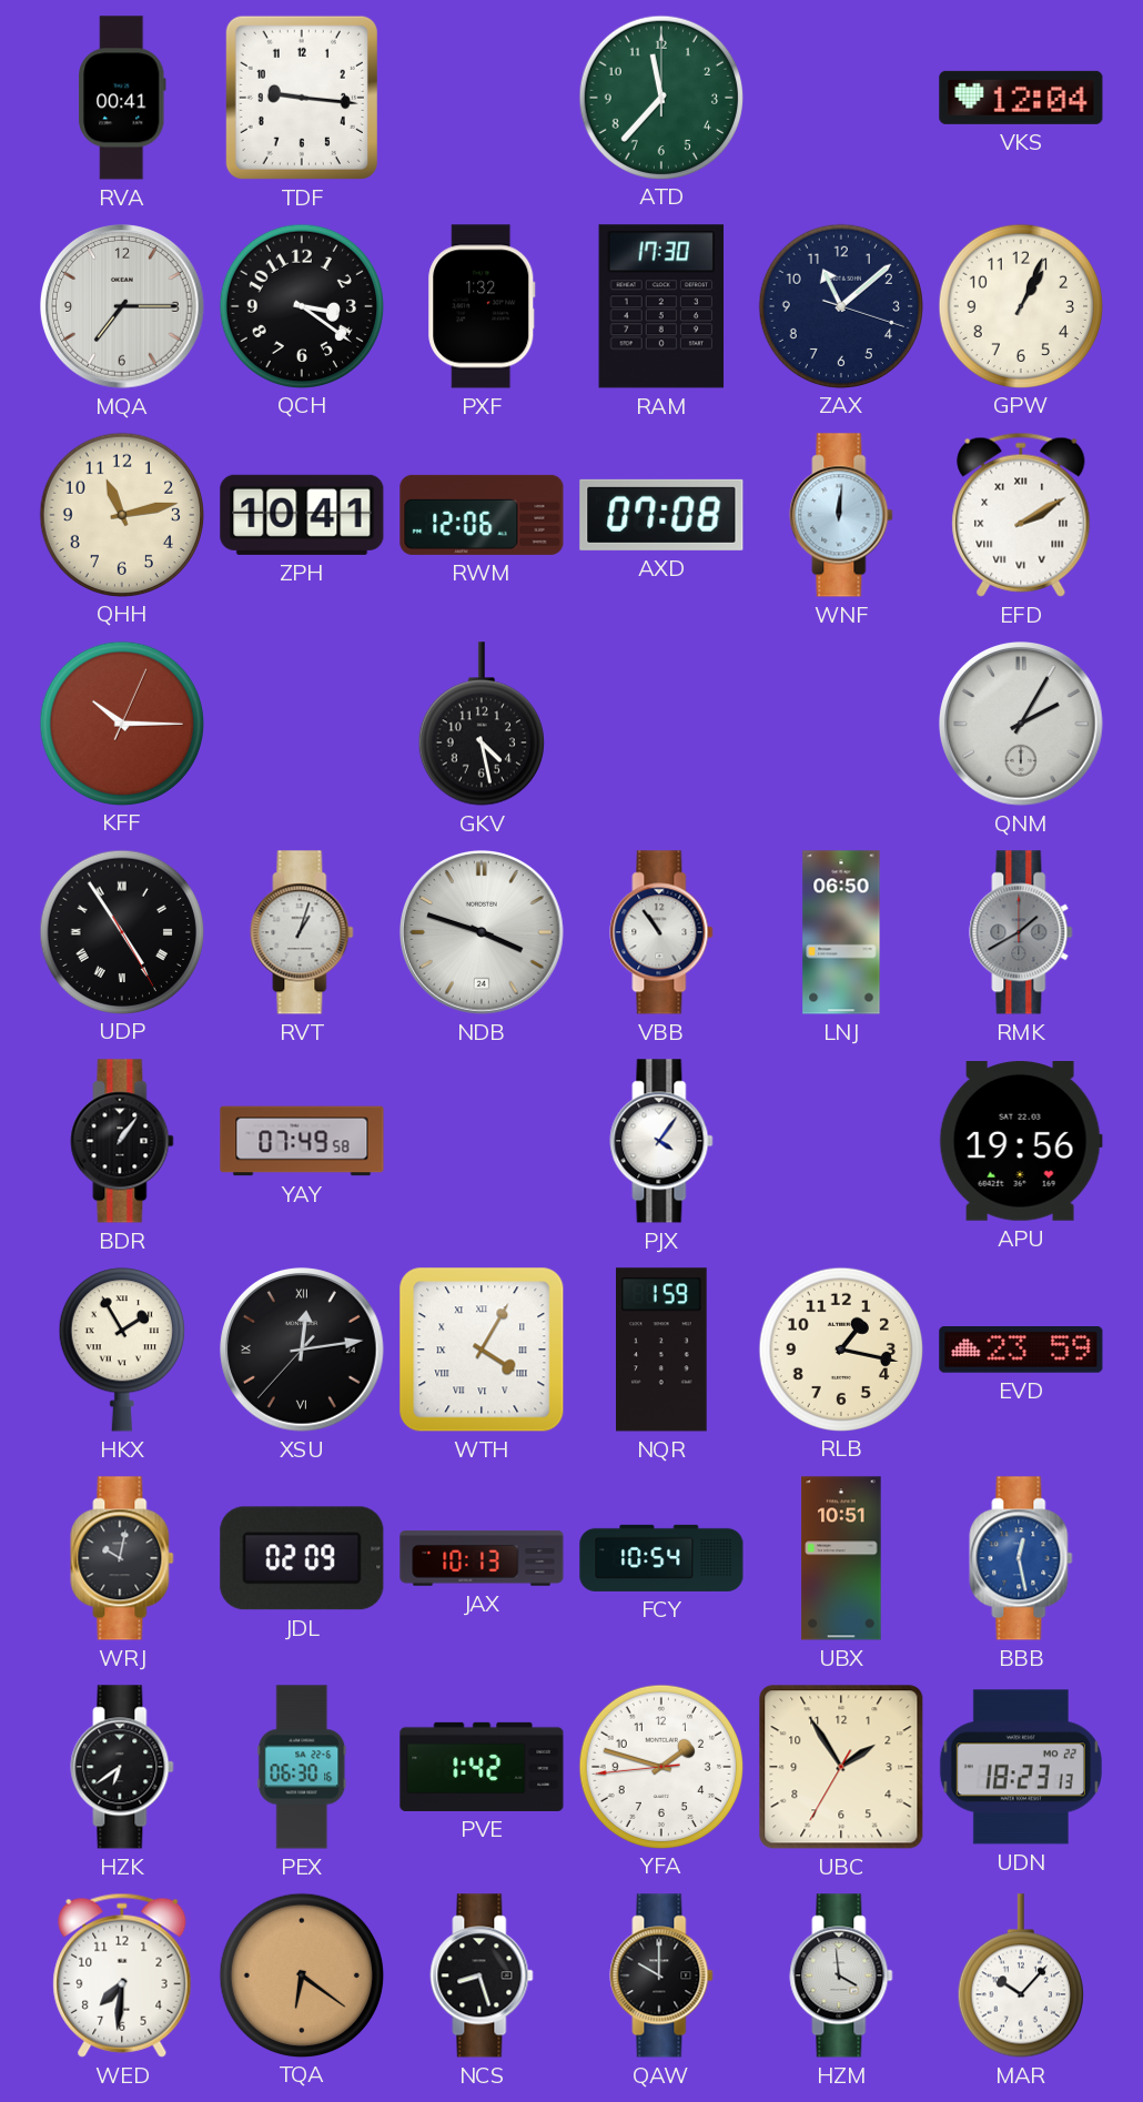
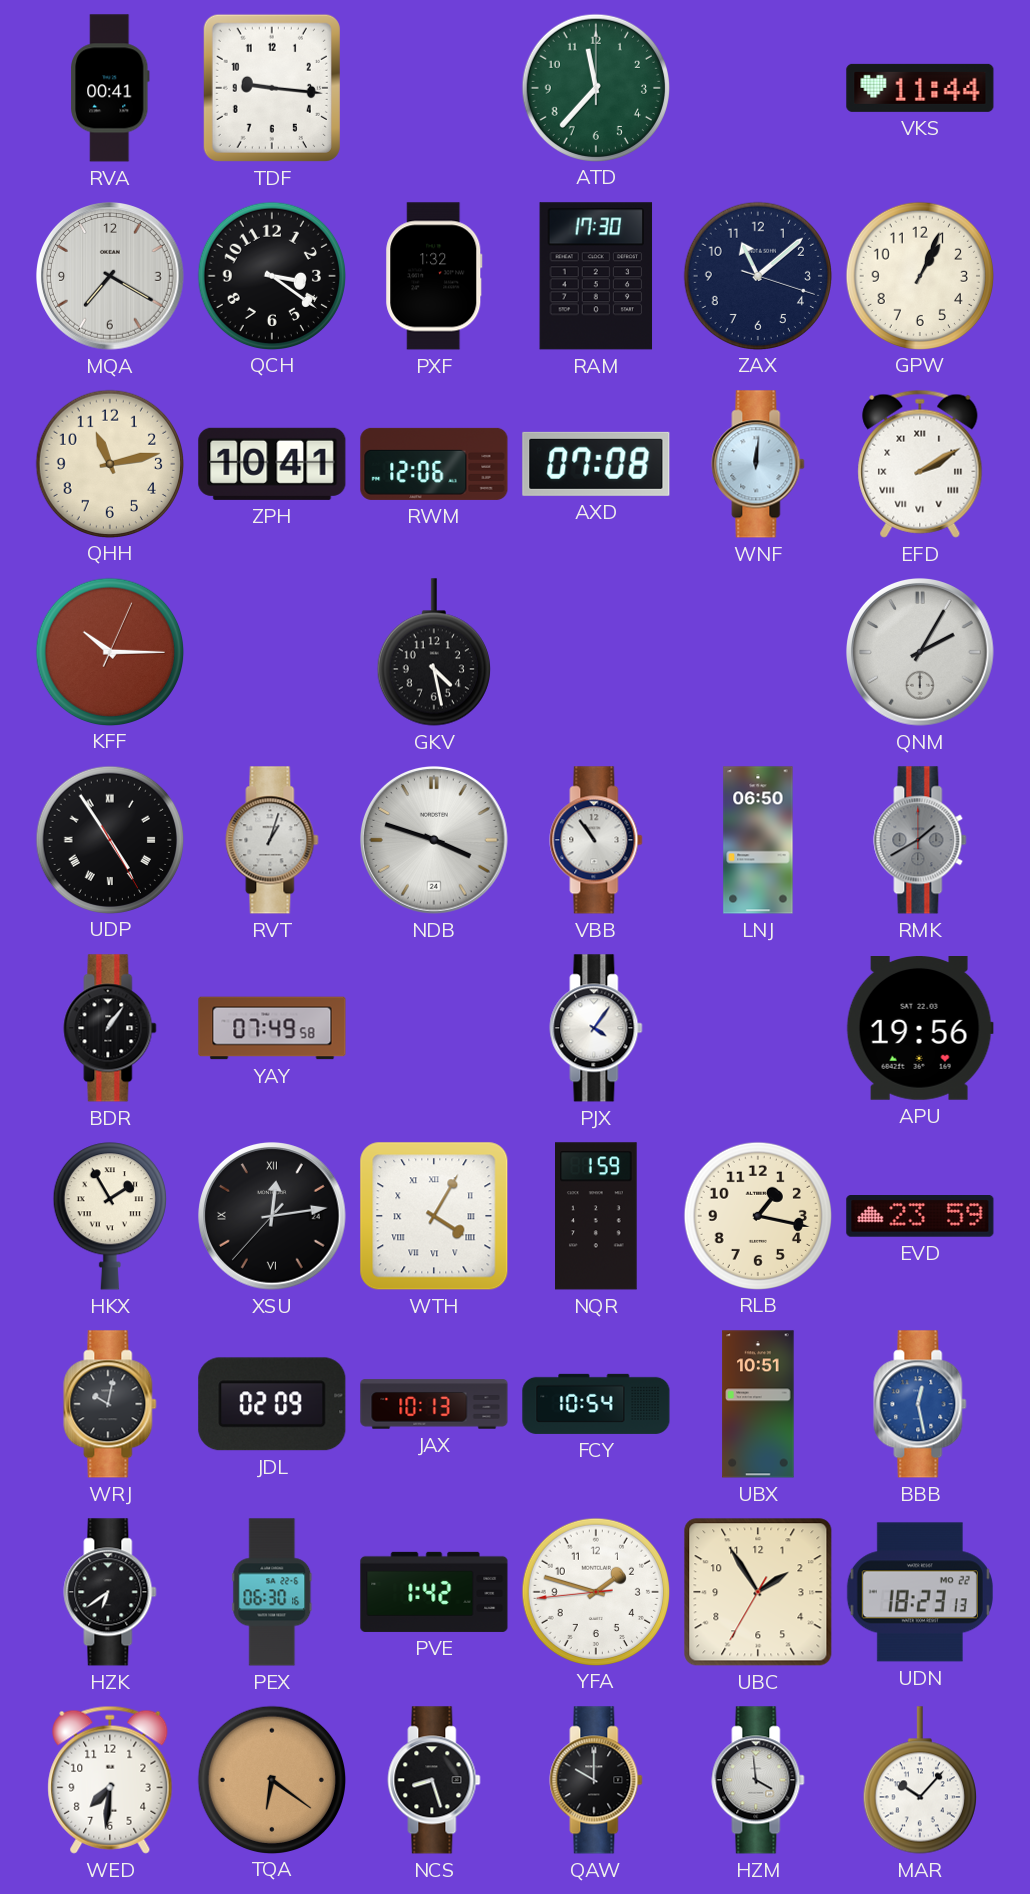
VKS: 12:04 -> 11:44 (920, 88)
MQA: 7:15 -> 7:20 (111, 277)
